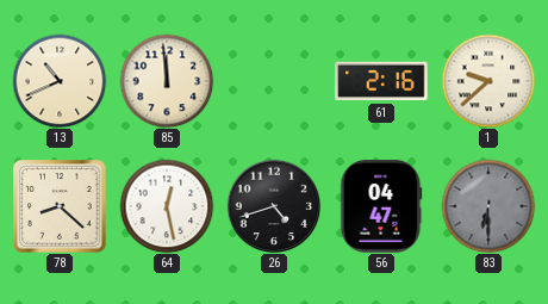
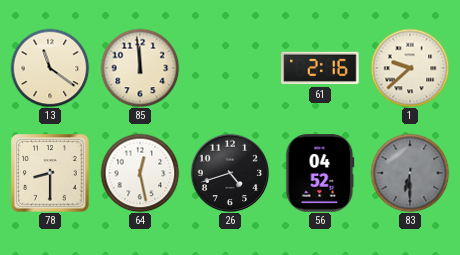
13: 10:41 -> 11:21 (50, 68)
78: 8:22 -> 8:30 (50, 173)
56: 04:47 -> 04:52 (320, 173)
